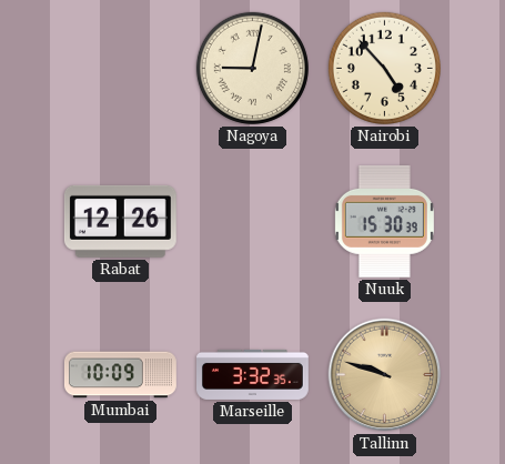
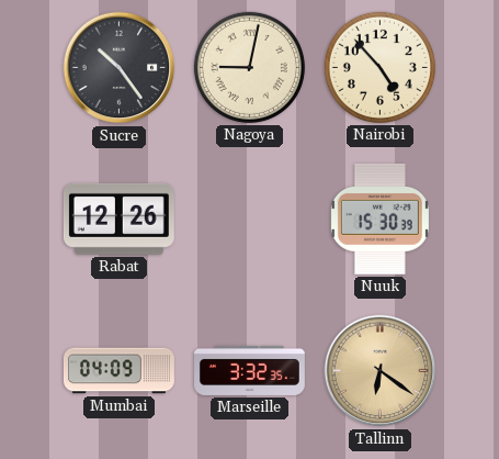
Sucre: none -> 10:24 (120, 68)
Mumbai: 10:09 -> 04:09 (118, 371)
Tallinn: 9:48 -> 6:21 (381, 371)
